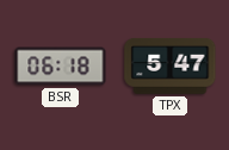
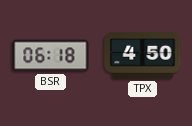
TPX: 5:47 -> 4:50 (143, 56)
